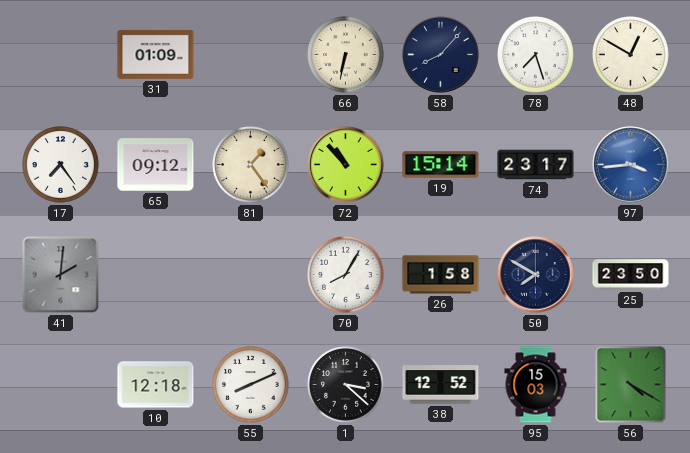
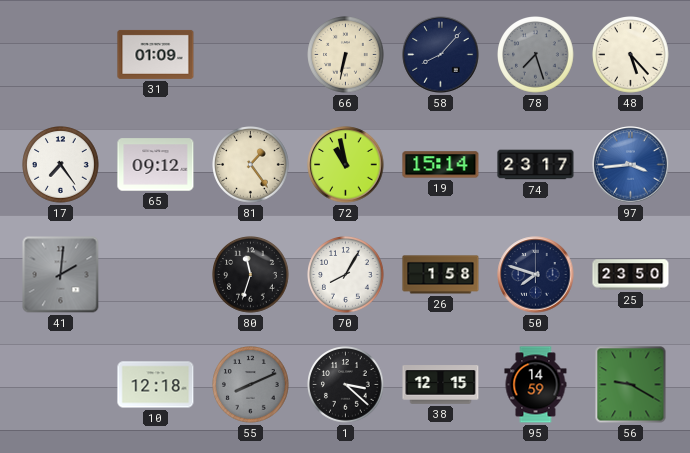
78 dial: white -> grey (536, 55)
48: 12:50 -> 5:23 (631, 55)
72: 10:53 -> 10:58 (346, 165)
80: none -> 11:33 (251, 275)
50: 7:50 -> 7:48 (536, 275)
55 dial: white -> grey (251, 385)
38: 12:52 -> 12:15 (441, 385)
95: 15:03 -> 14:59 (536, 385)
56: 4:20 -> 9:20 (631, 385)
